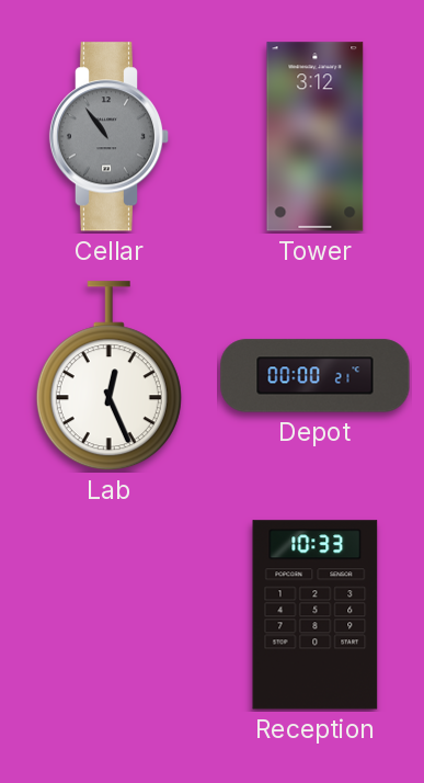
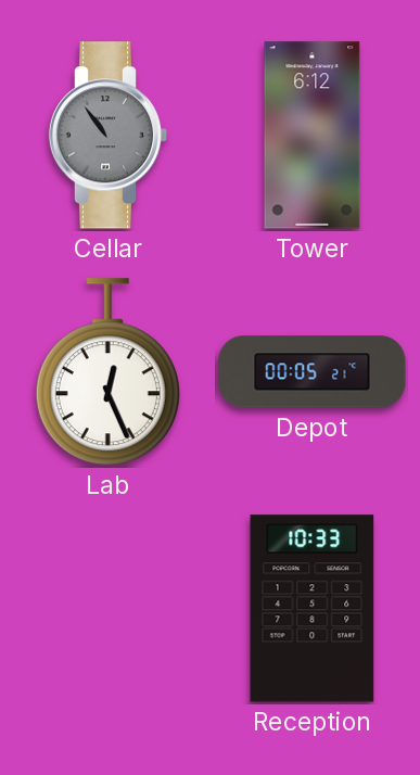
Tower: 3:12 -> 6:12 (313, 136)
Depot: 00:00 -> 00:05 (313, 372)
